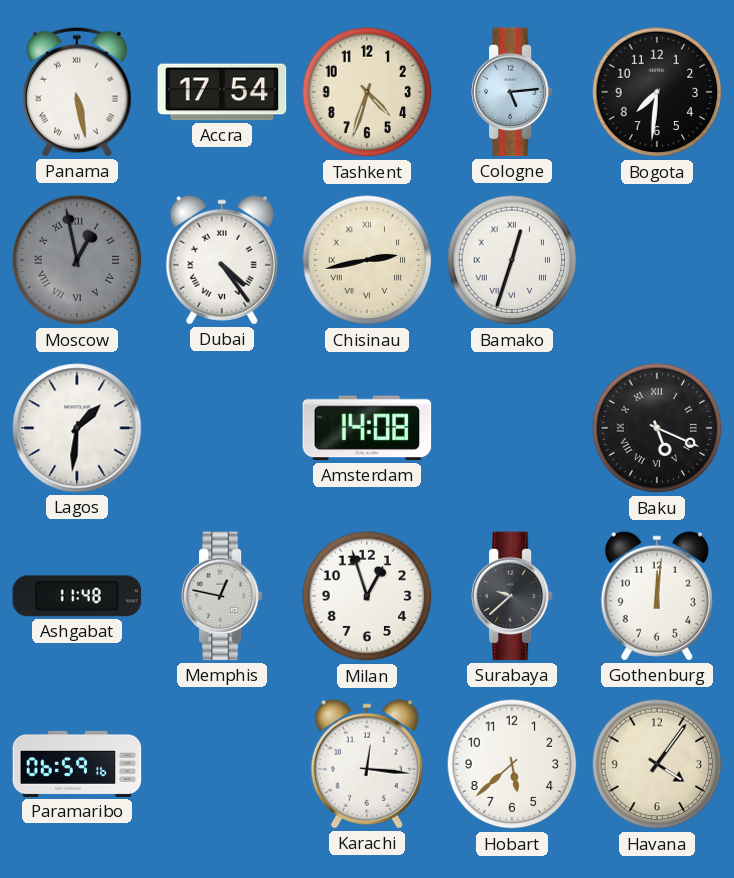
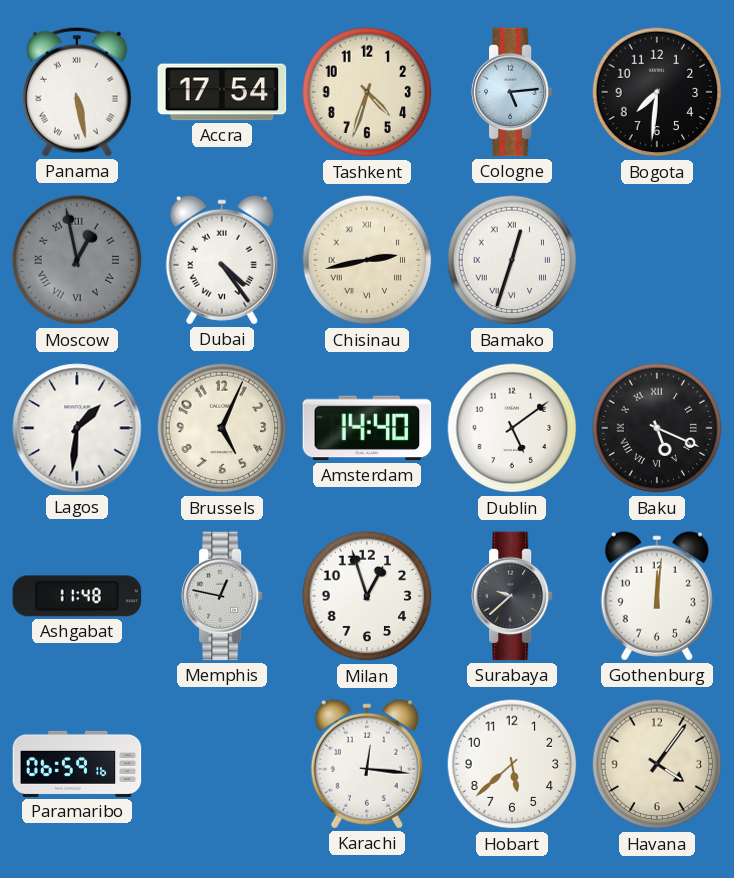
Brussels: none -> 5:04 (222, 428)
Amsterdam: 14:08 -> 14:40 (367, 428)
Dublin: none -> 5:09 (512, 428)
